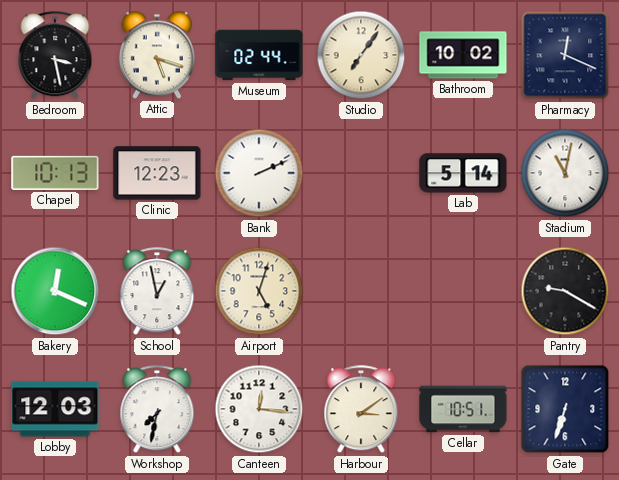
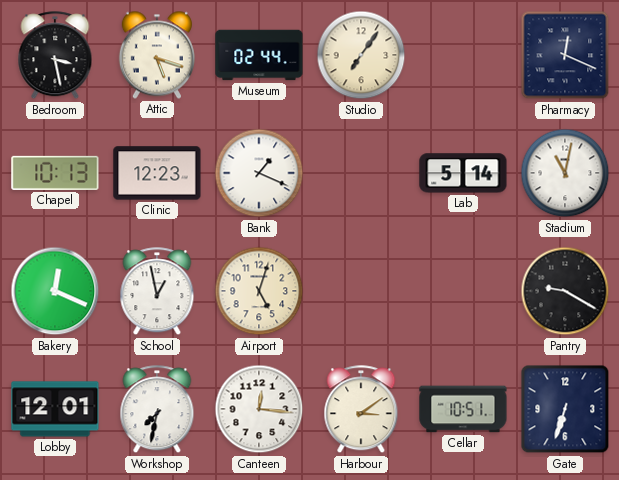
Bathroom: 10:02 -> none (463, 55)
Bank: 2:11 -> 1:19 (259, 173)
Lobby: 12:03 -> 12:01 (55, 409)
